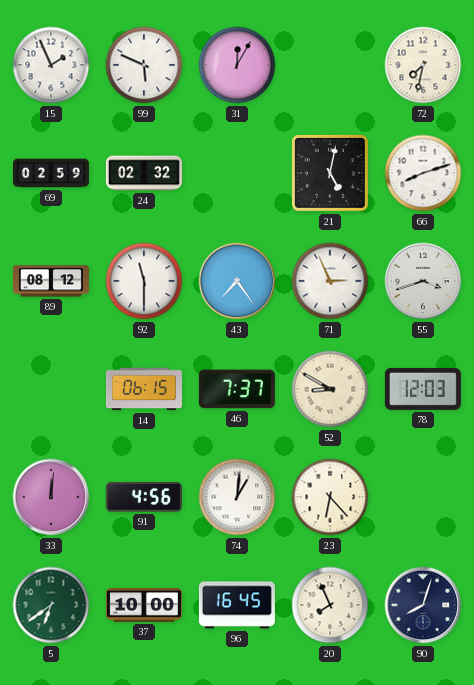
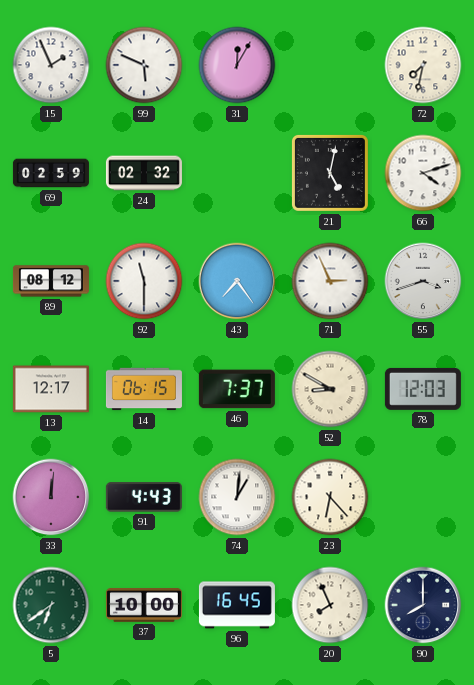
66: 8:12 -> 4:12 (423, 173)
13: none -> 12:17 (51, 389)
91: 4:56 -> 4:43 (144, 497)
90: 8:03 -> 8:00 (423, 605)
